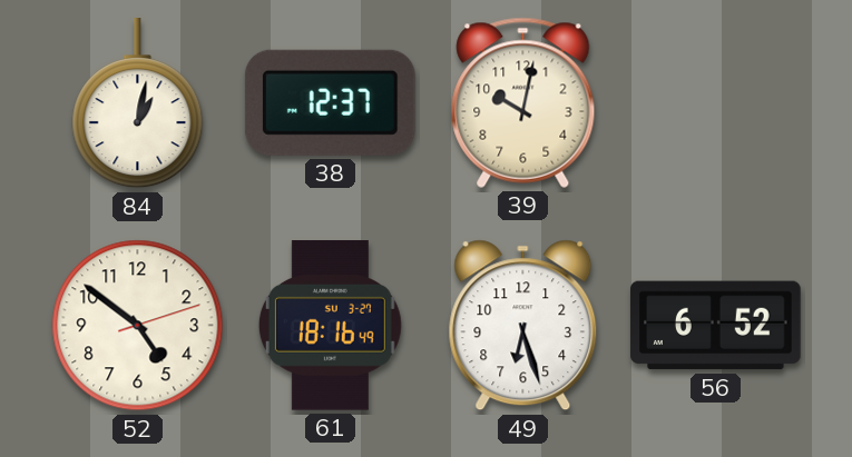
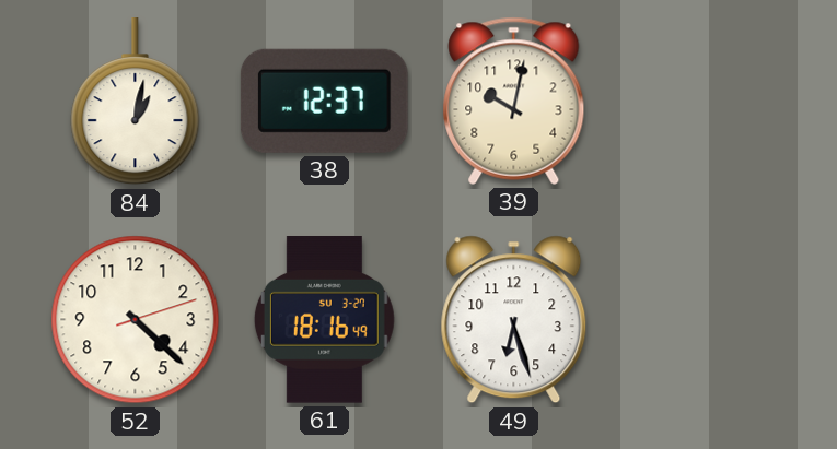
52: 4:51 -> 4:22 (136, 320)
56: 6:52 -> none (716, 326)
